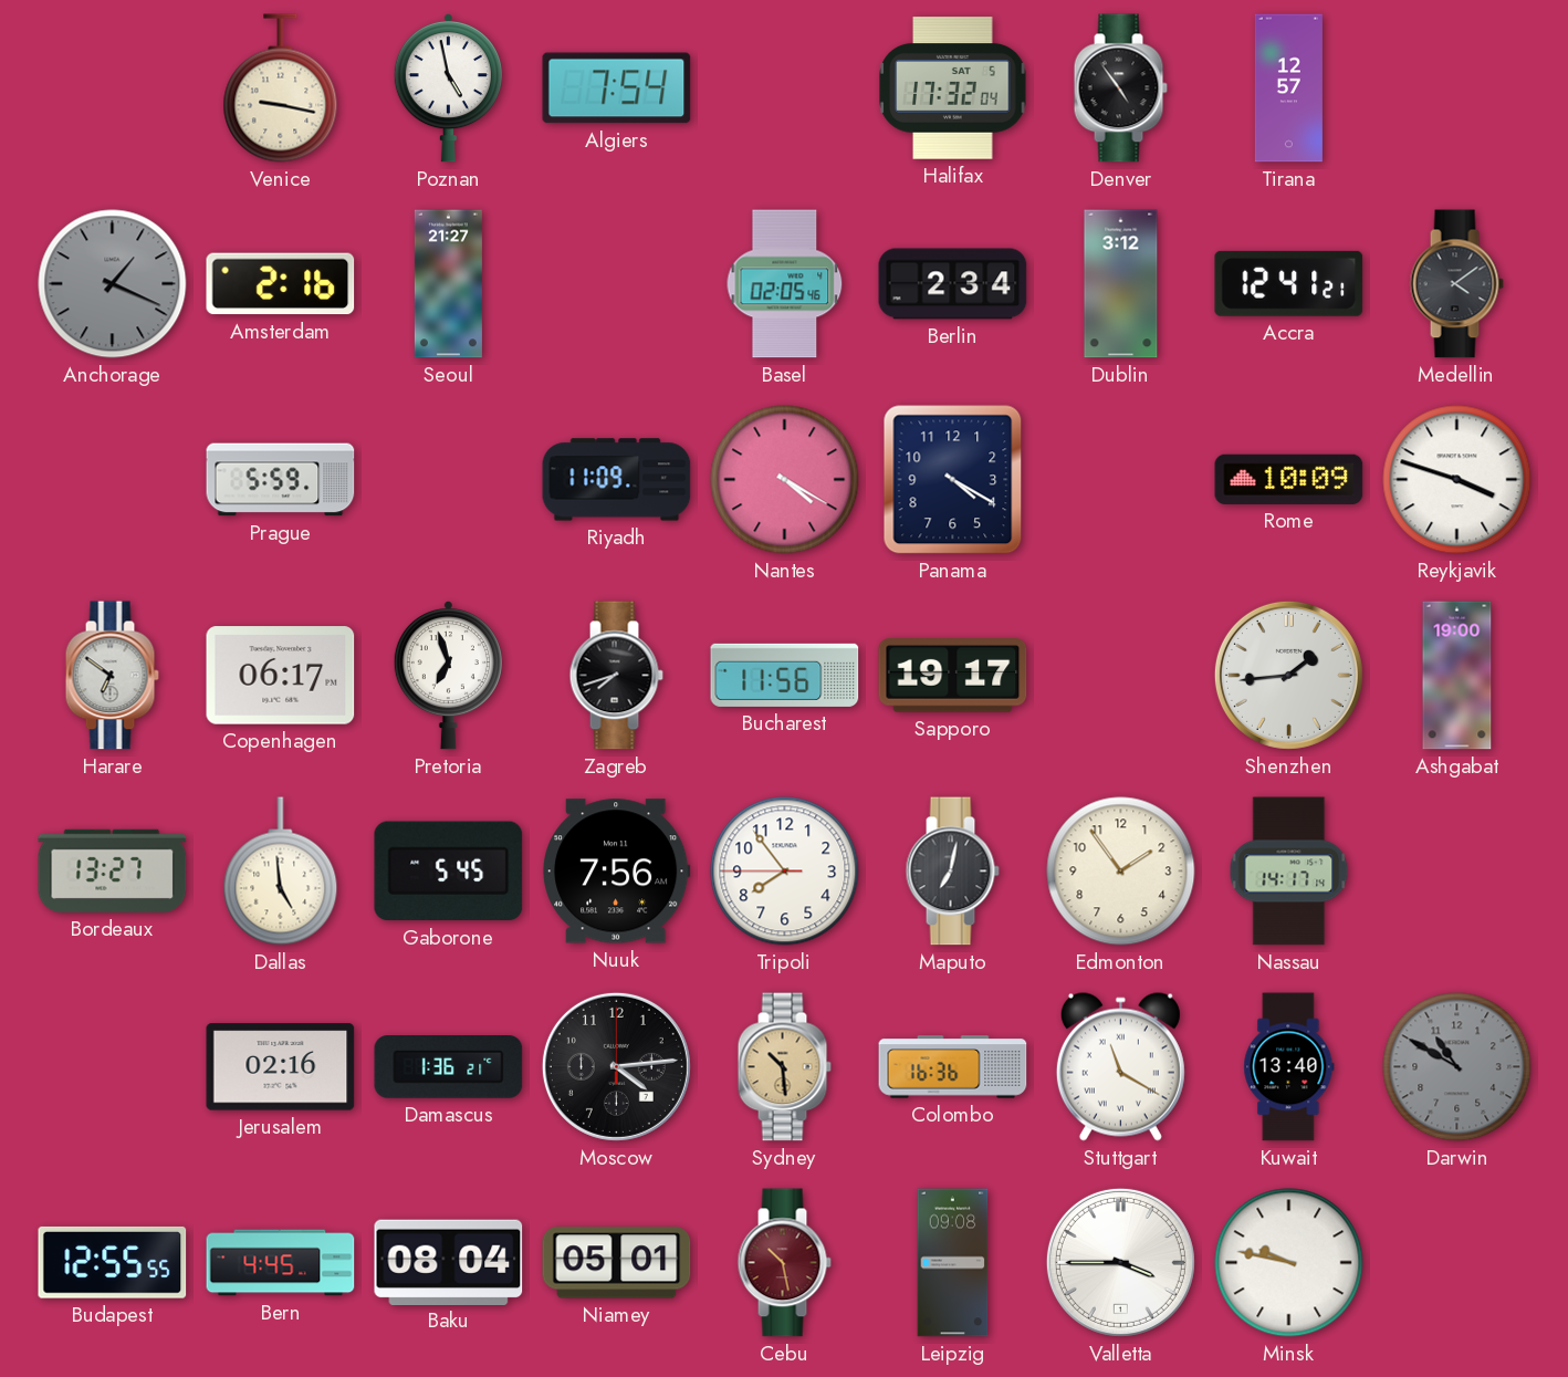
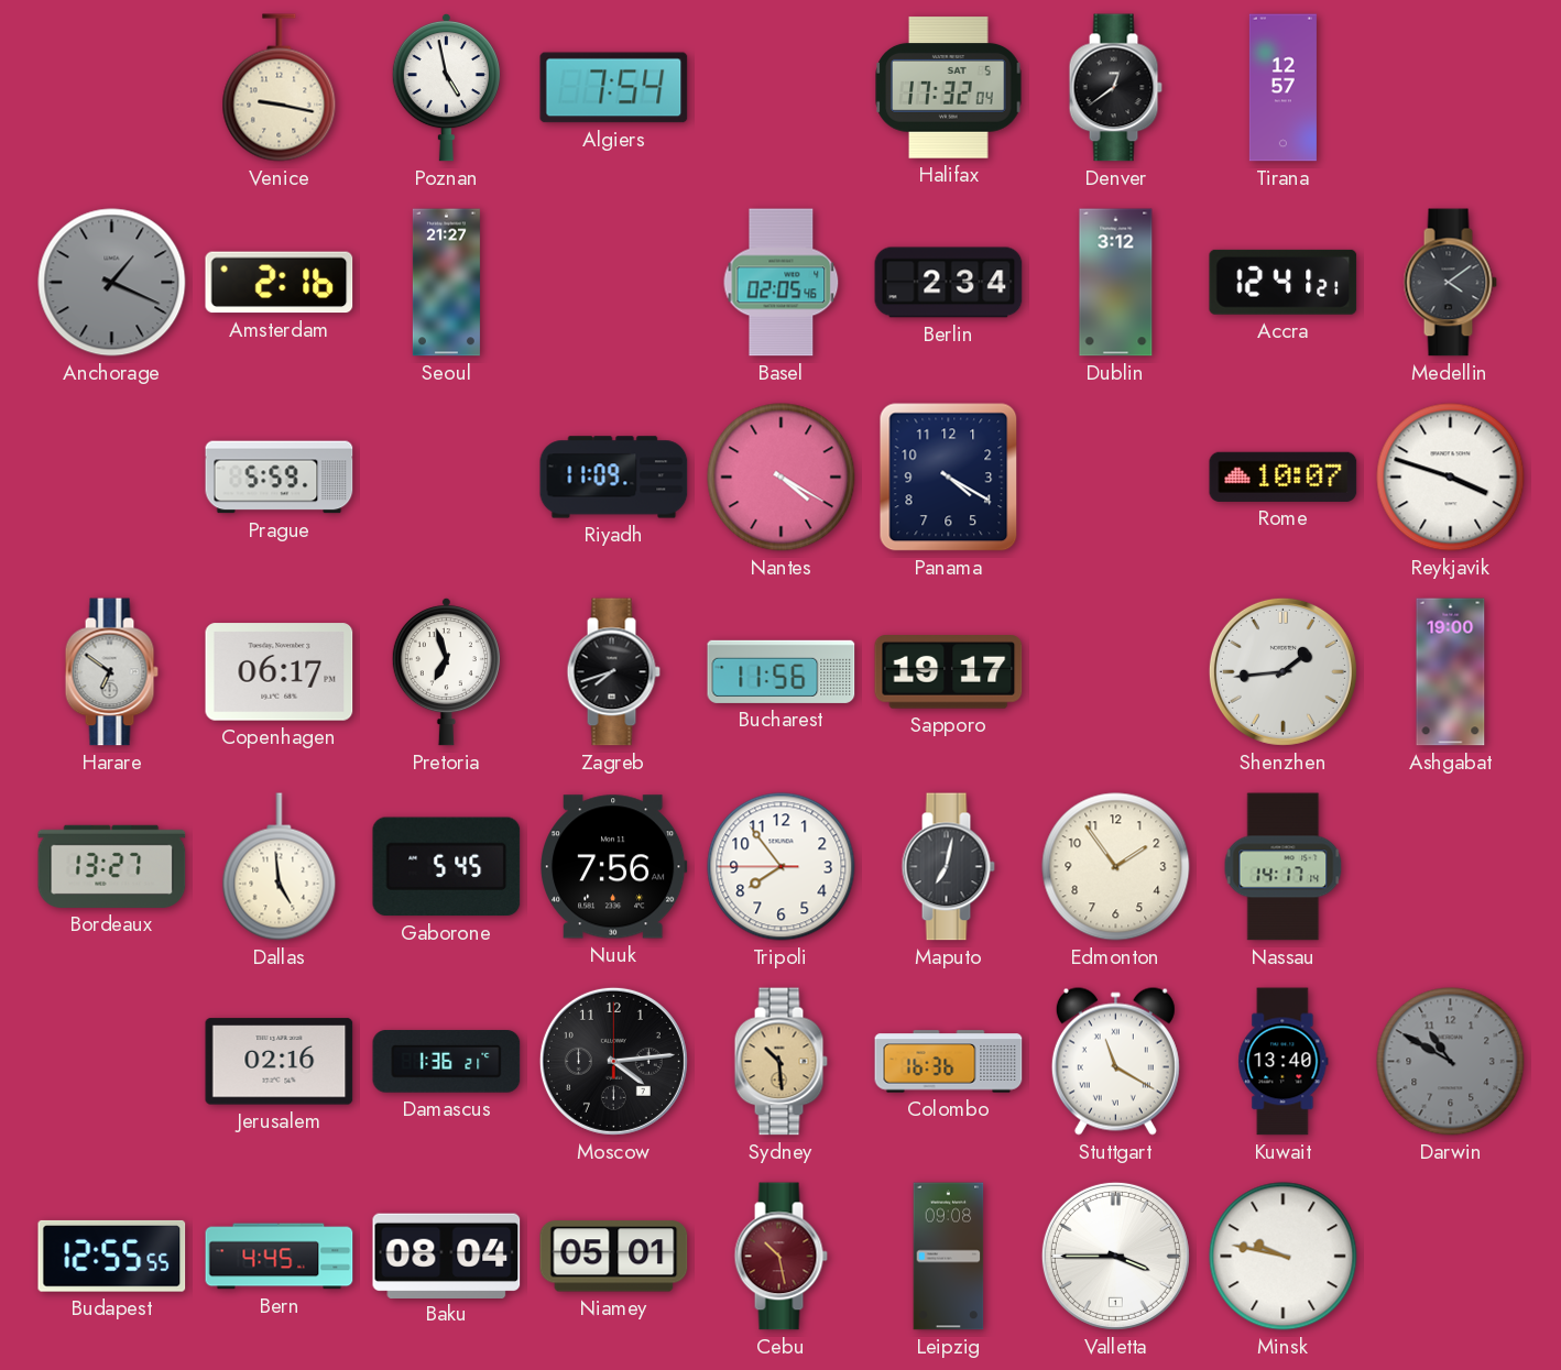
Denver: 4:54 -> 12:39 (1115, 88)
Rome: 10:09 -> 10:07 (1284, 476)
